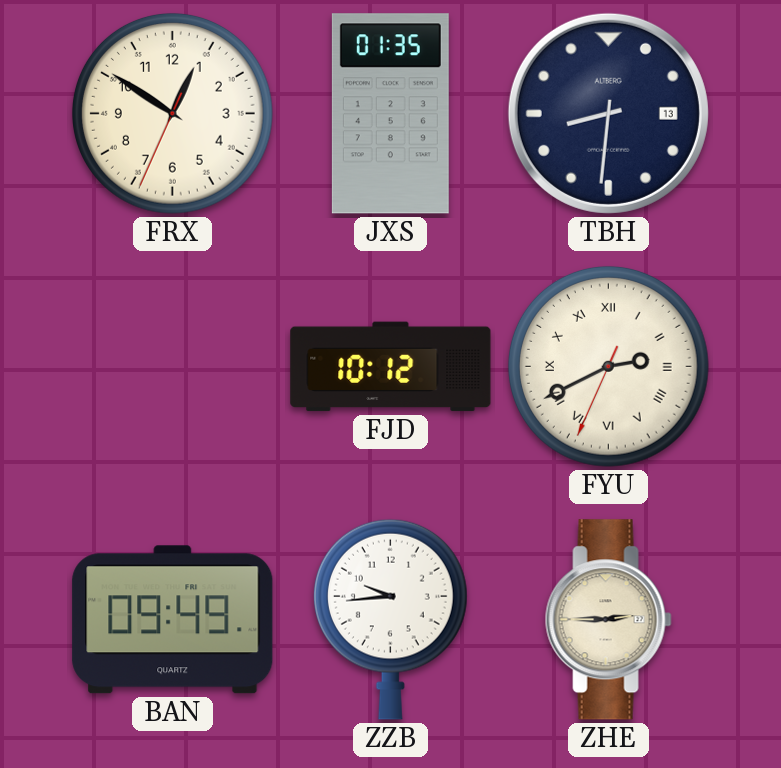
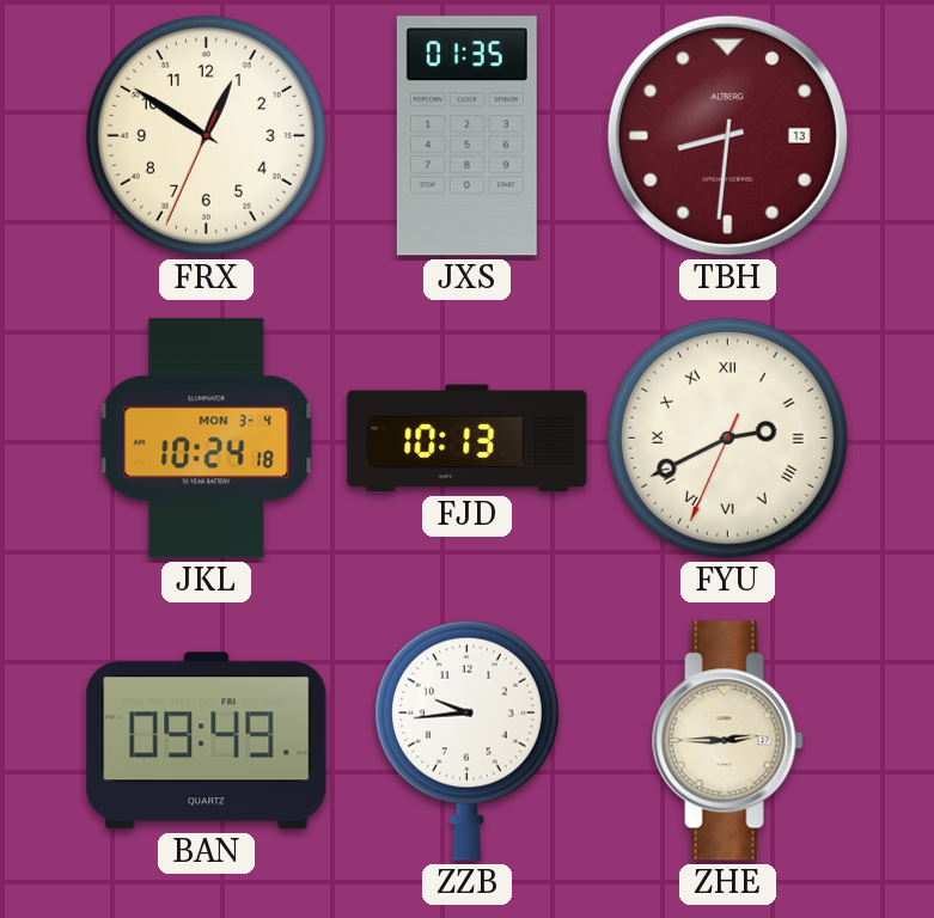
TBH dial: navy -> burgundy (727, 135)
JKL: none -> 10:24 (207, 439)
FJD: 10:12 -> 10:13 (468, 439)
